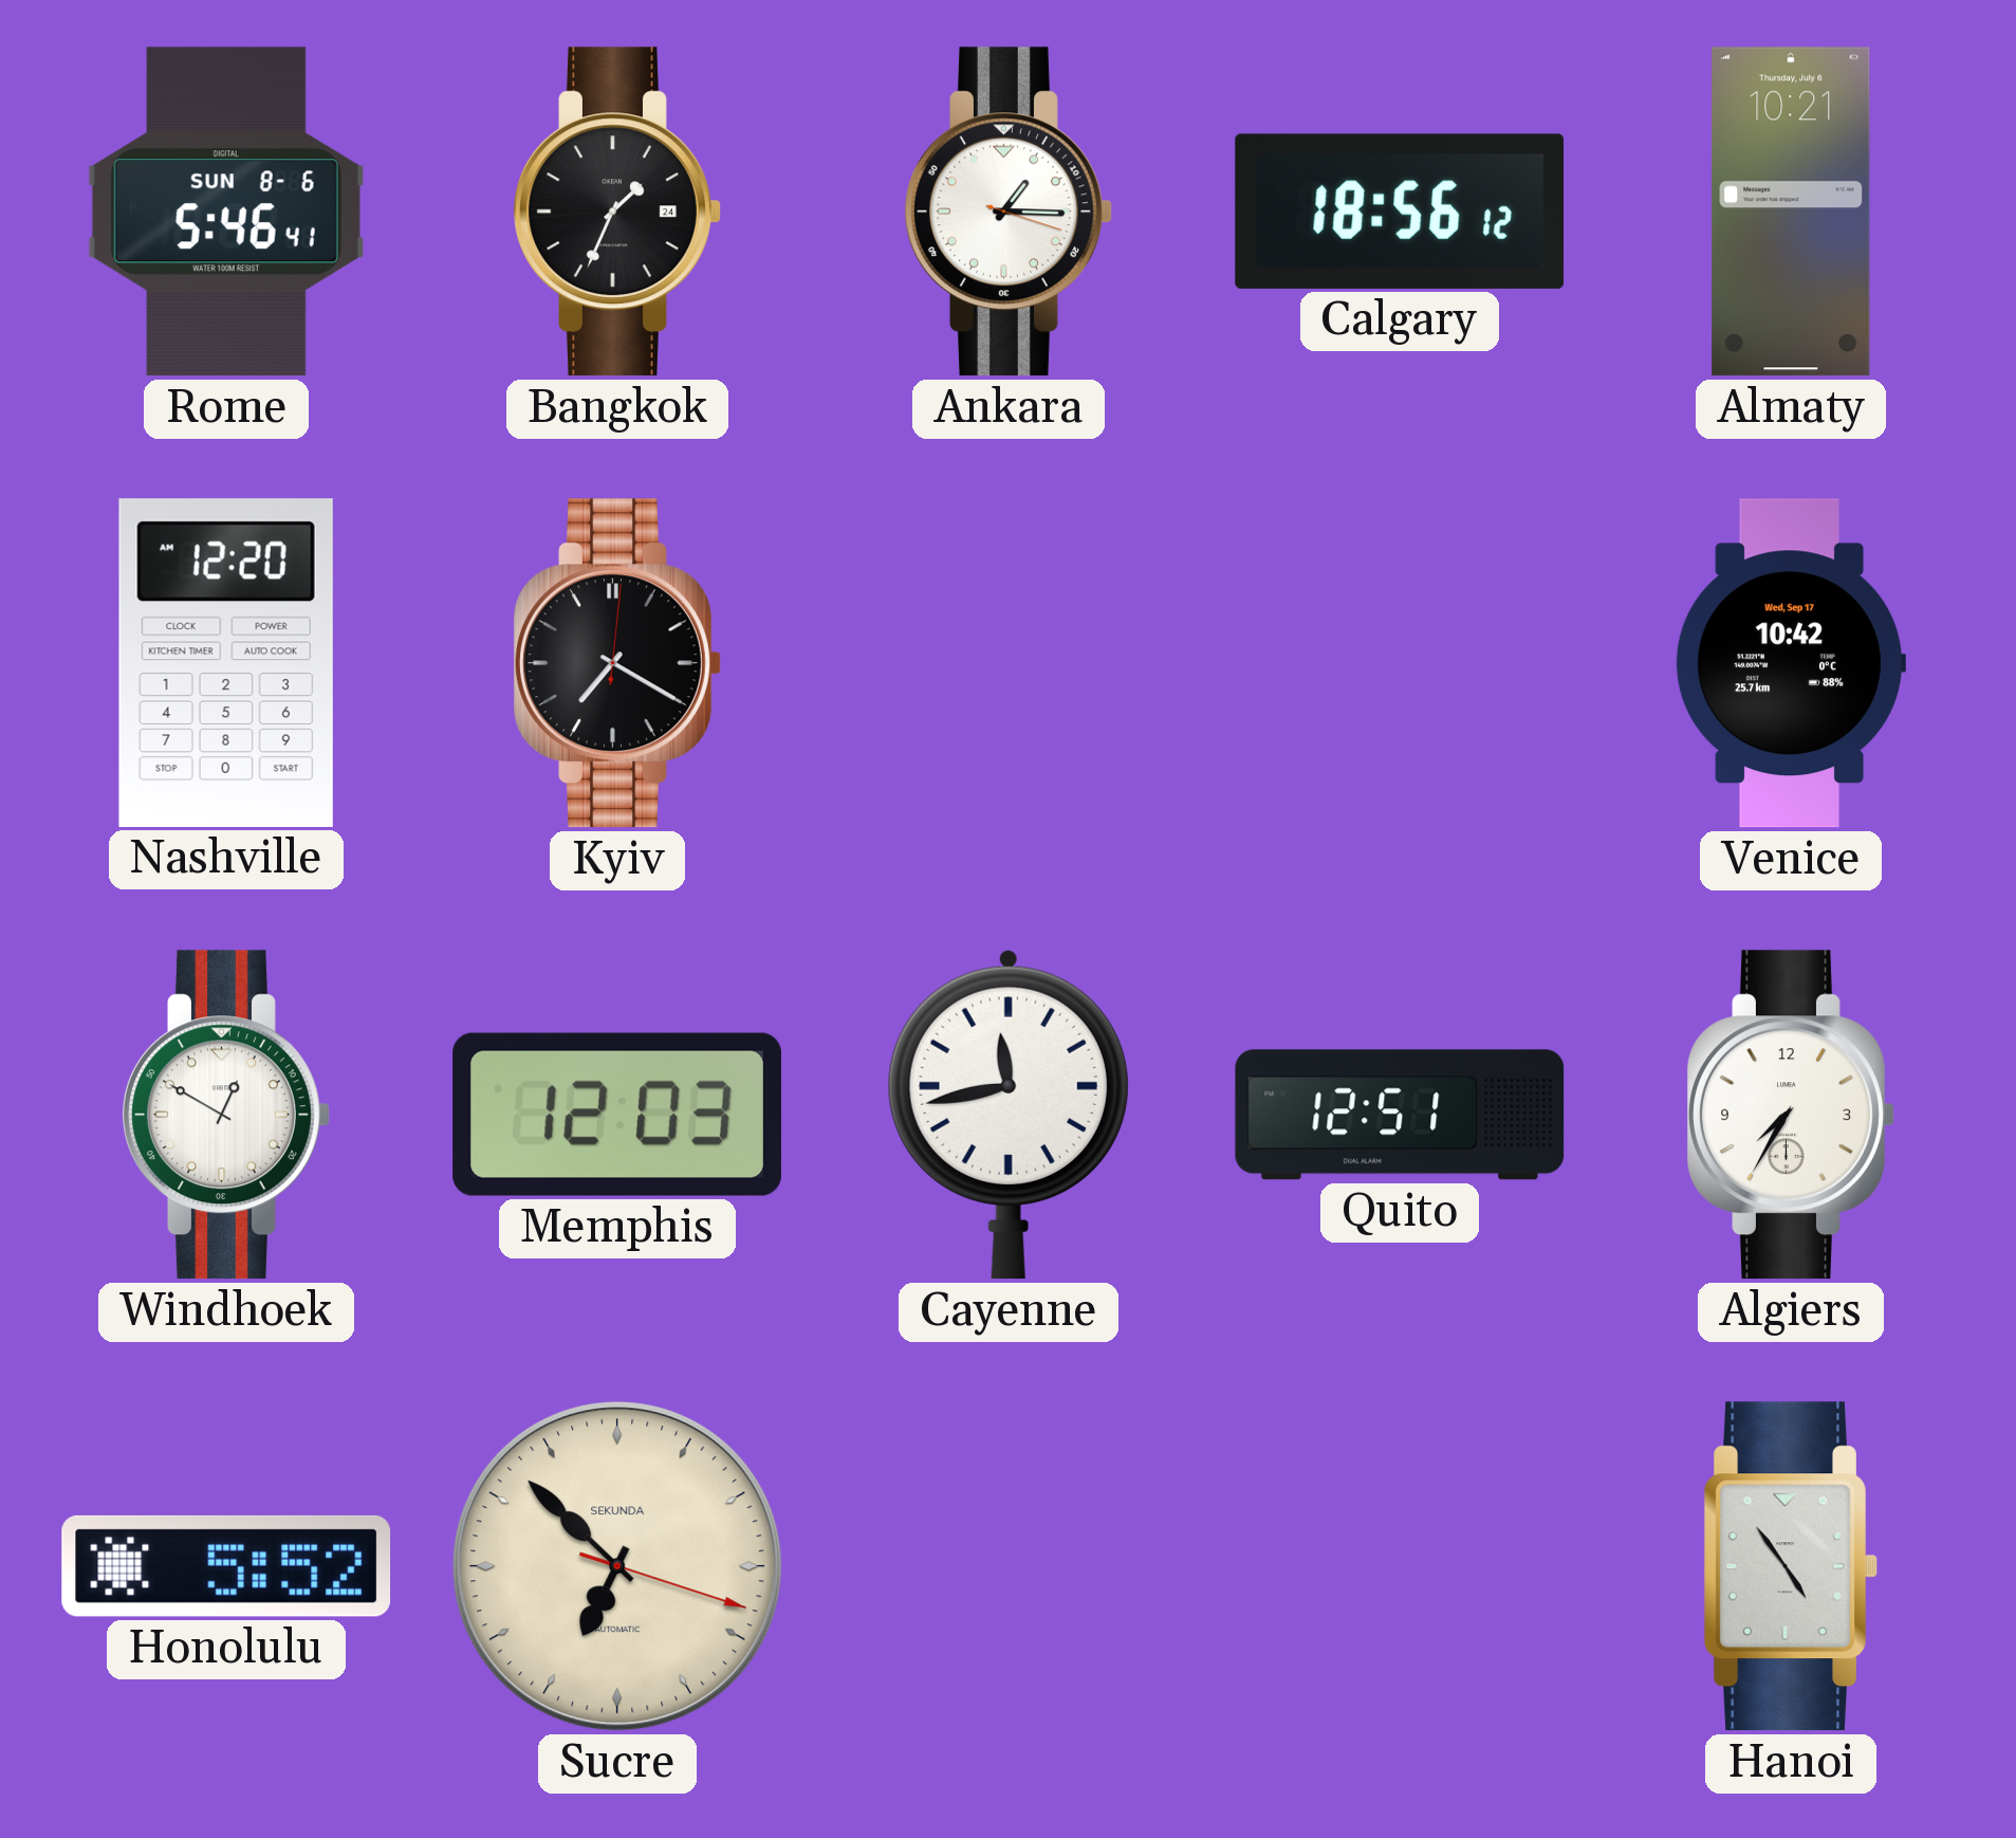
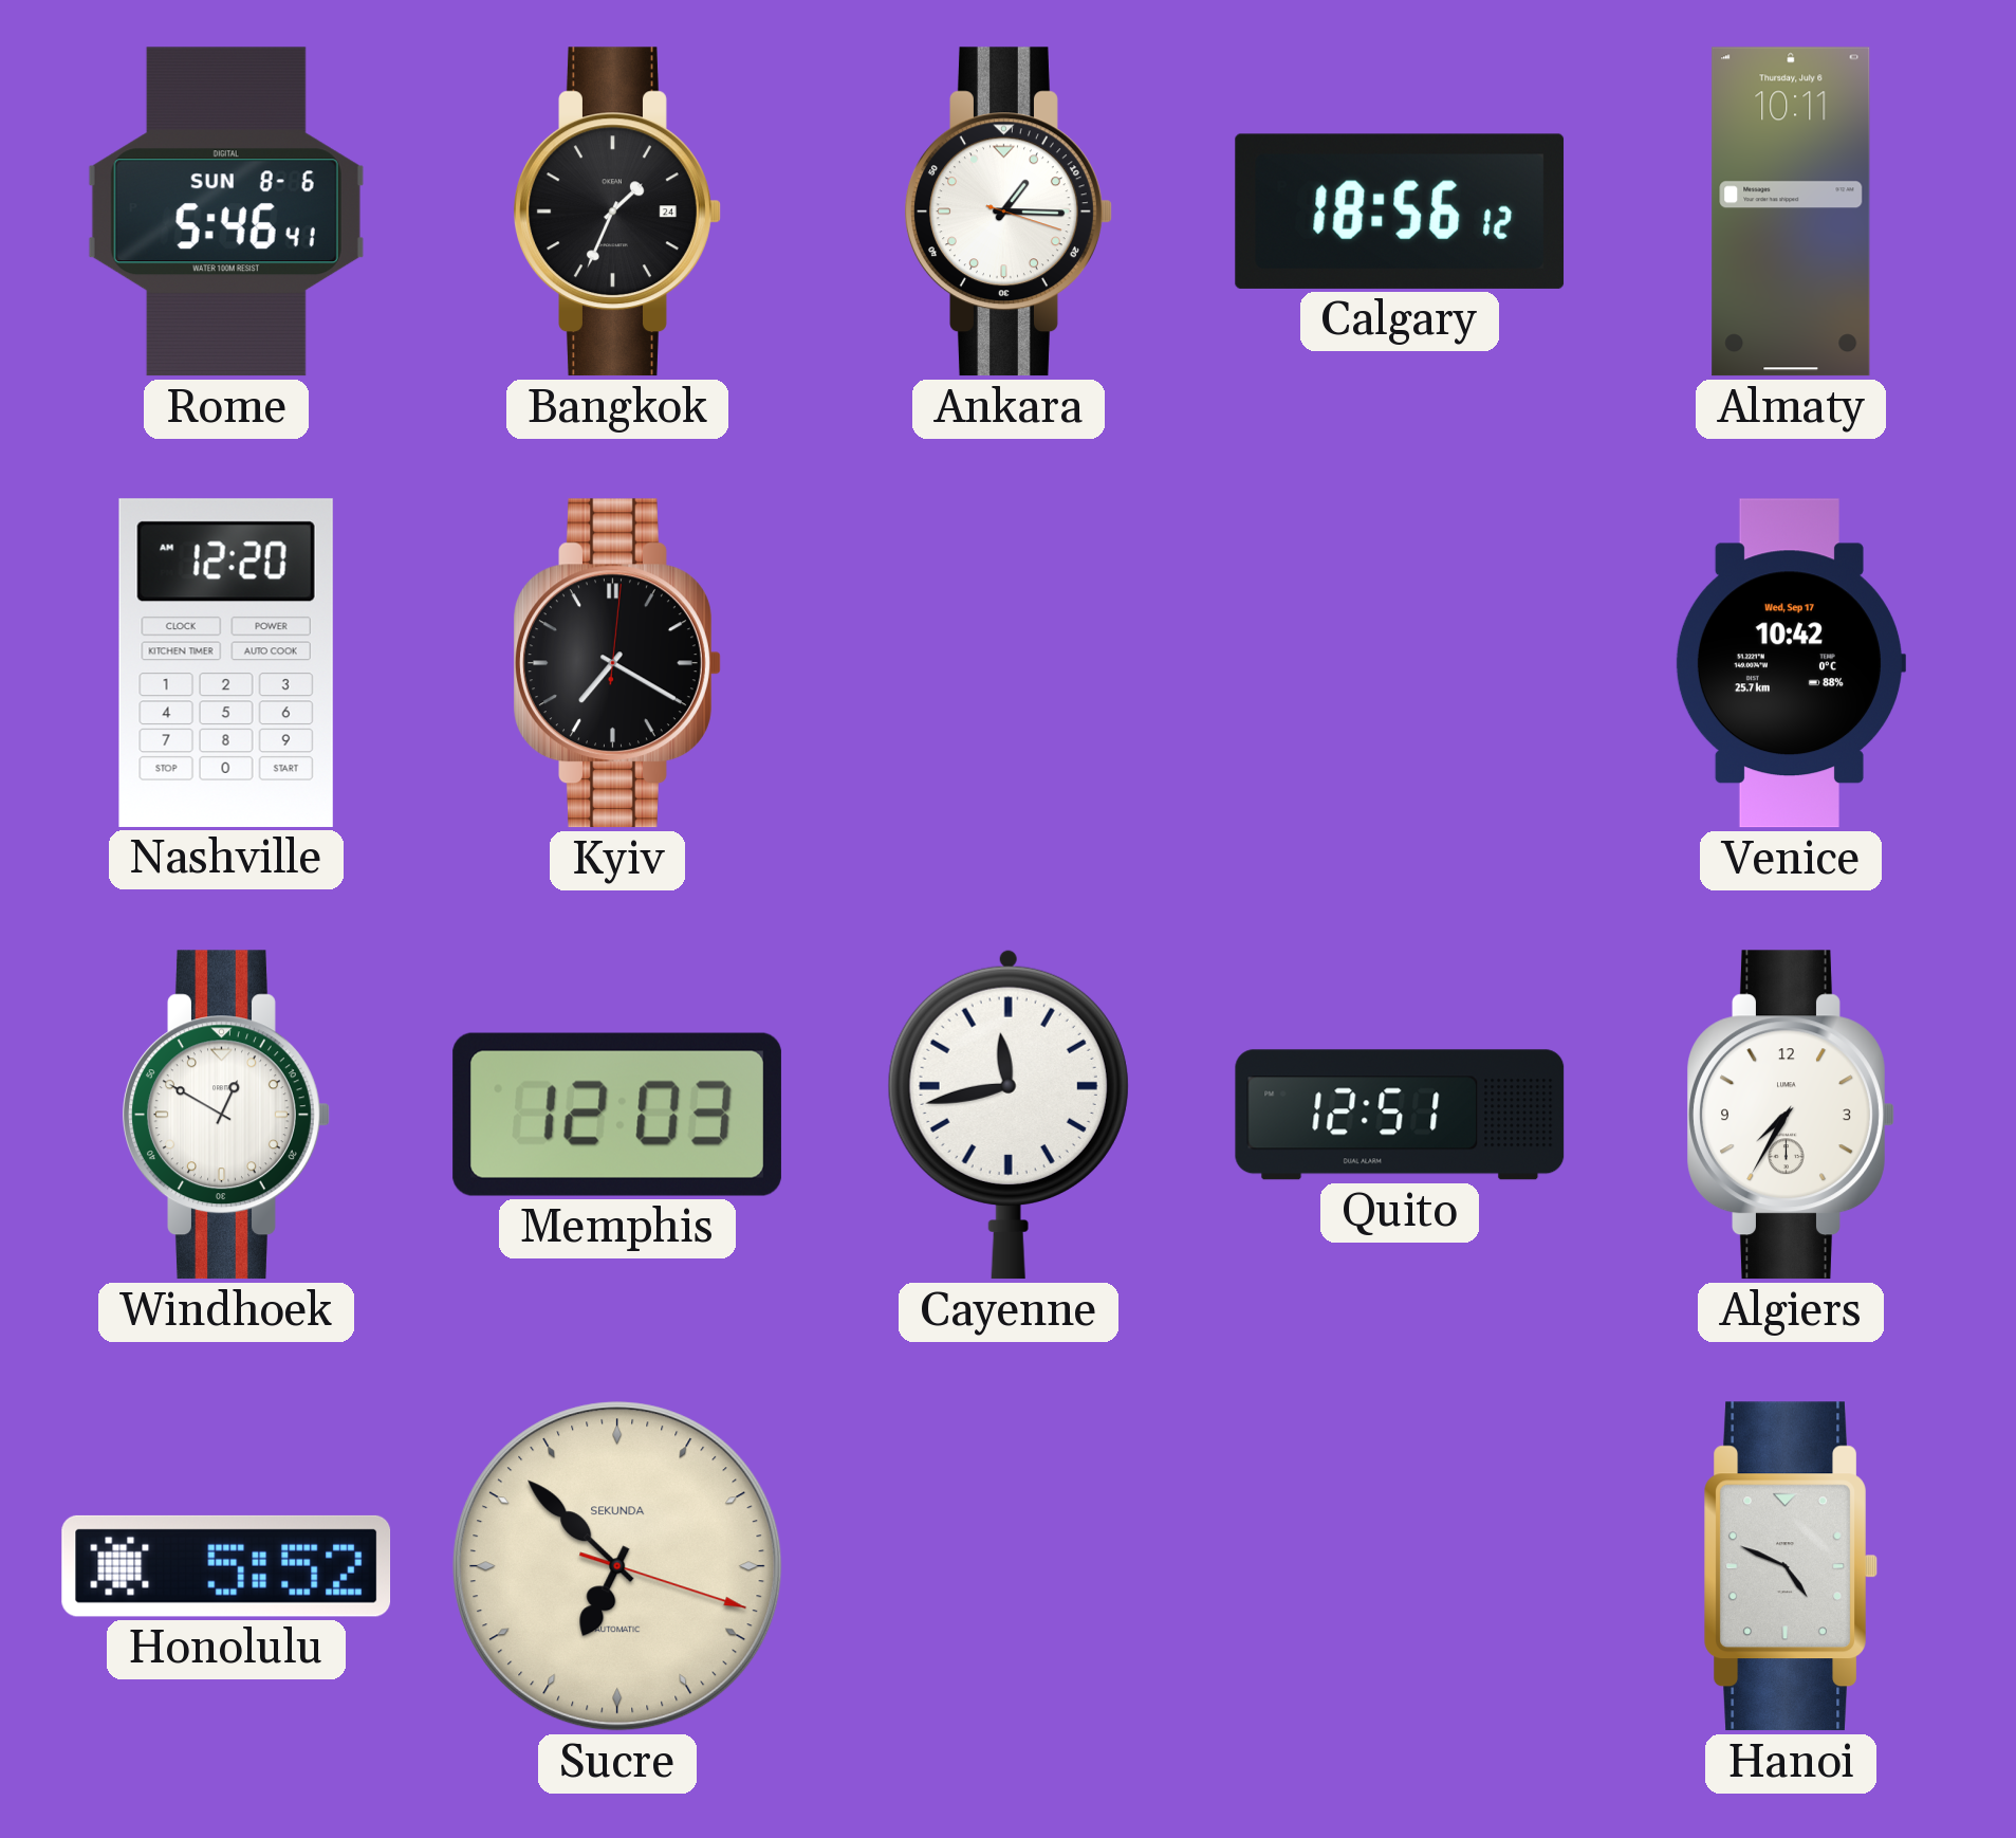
Almaty: 10:21 -> 10:11 (1791, 212)
Hanoi: 4:54 -> 4:49 (1791, 1566)
